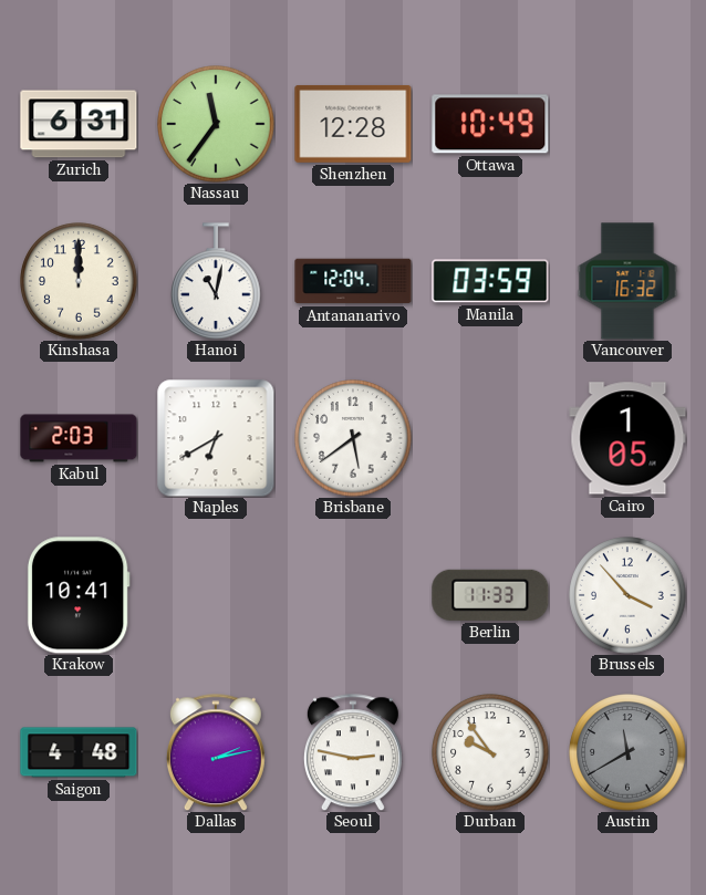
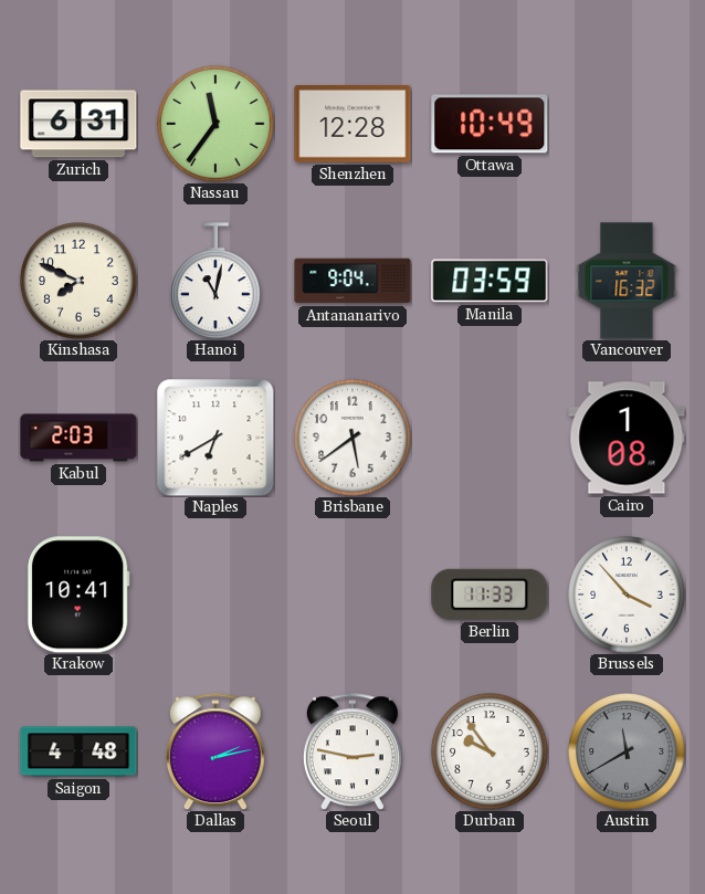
Kinshasa: 12:00 -> 7:49 (78, 281)
Antananarivo: 12:04 -> 9:04 (352, 281)
Cairo: 1:05 -> 1:08 (627, 438)
